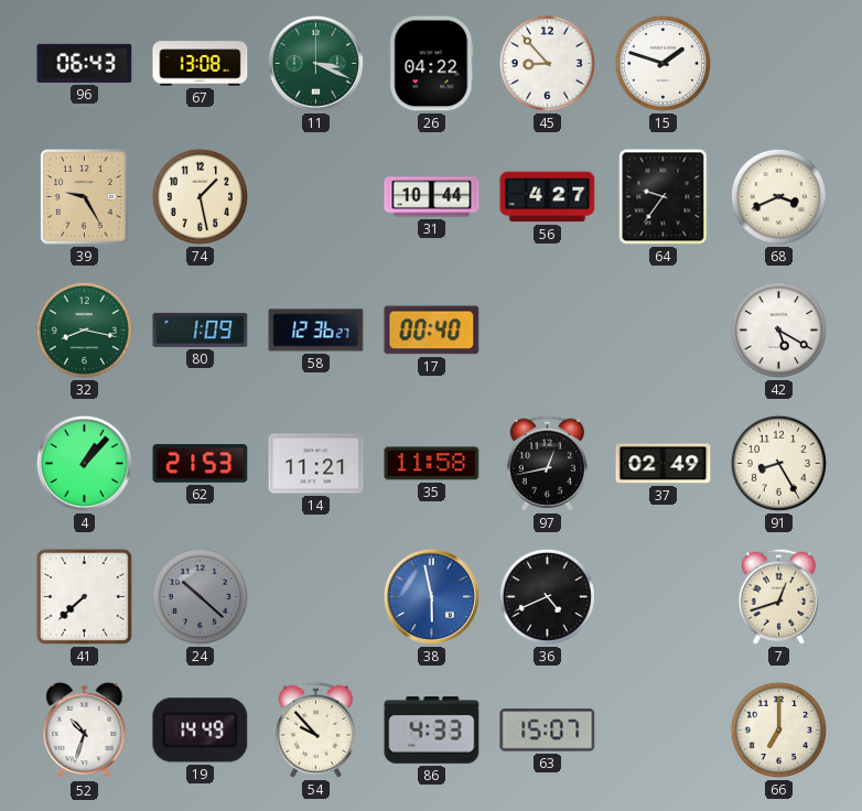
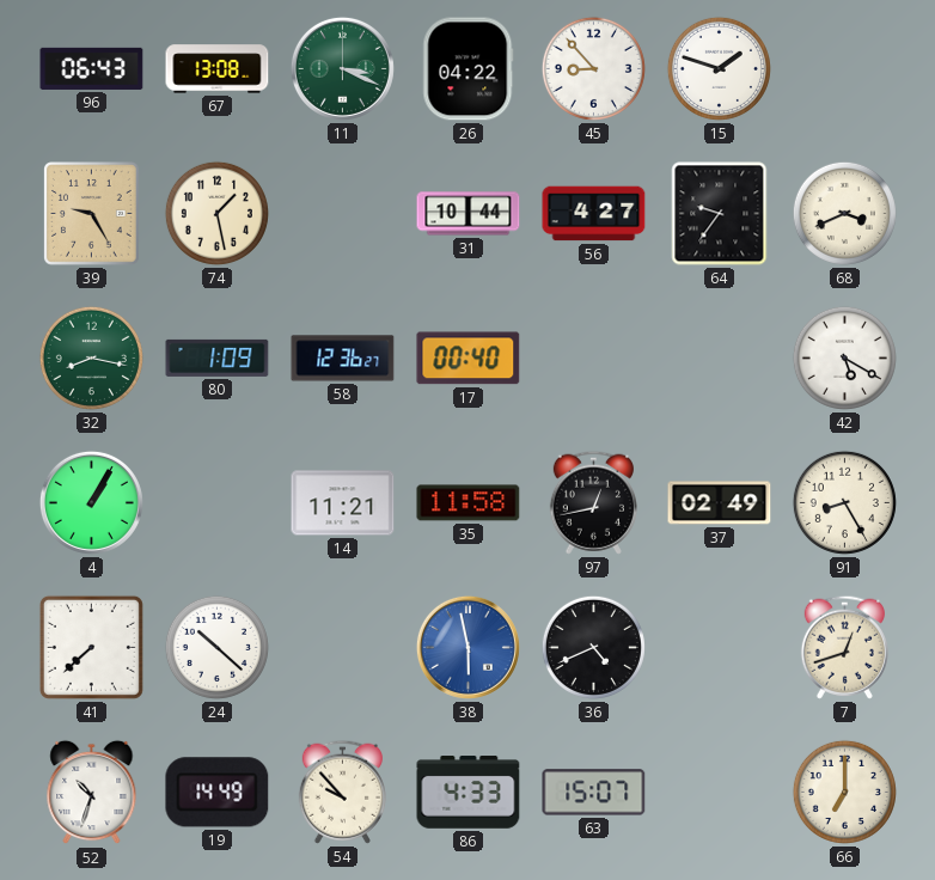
4: 1:07 -> 1:05 (91, 502)
62: 21:53 -> none (201, 464)
24 dial: grey -> white (216, 647)
